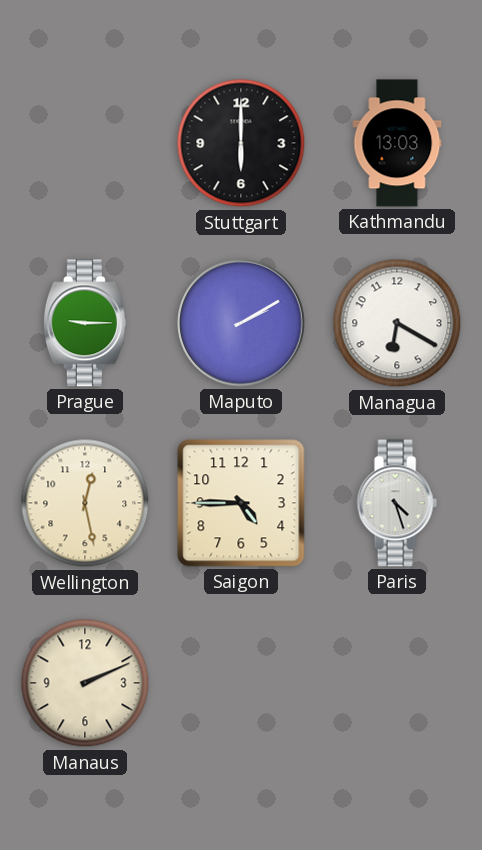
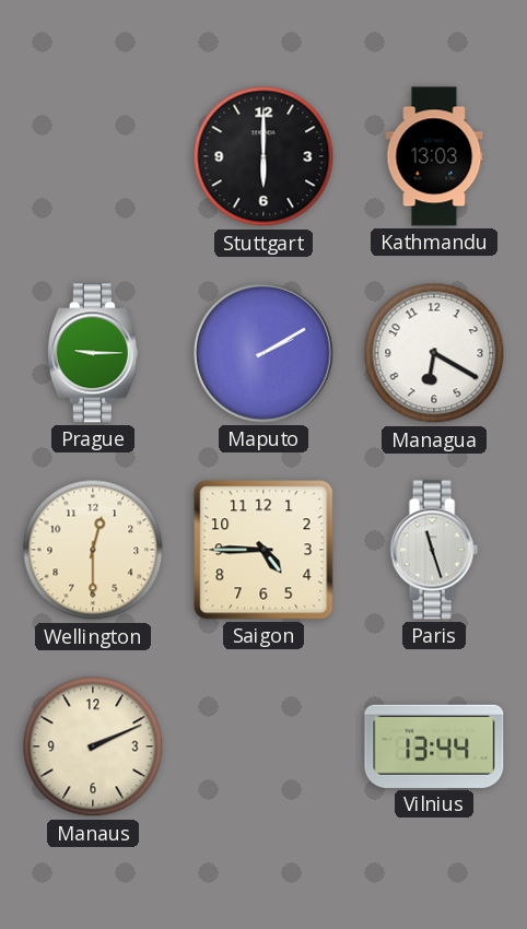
Wellington: 12:28 -> 12:30 (93, 550)
Paris: 4:27 -> 11:27 (434, 550)
Vilnius: none -> 13:44 (434, 746)
